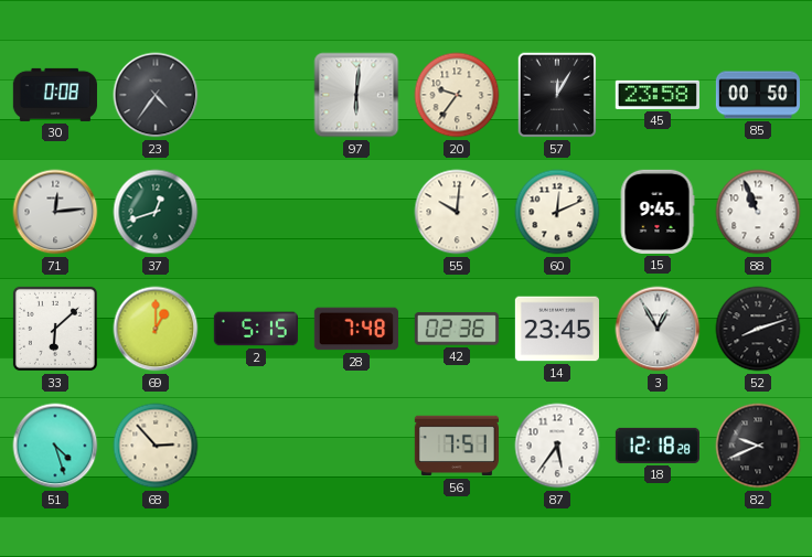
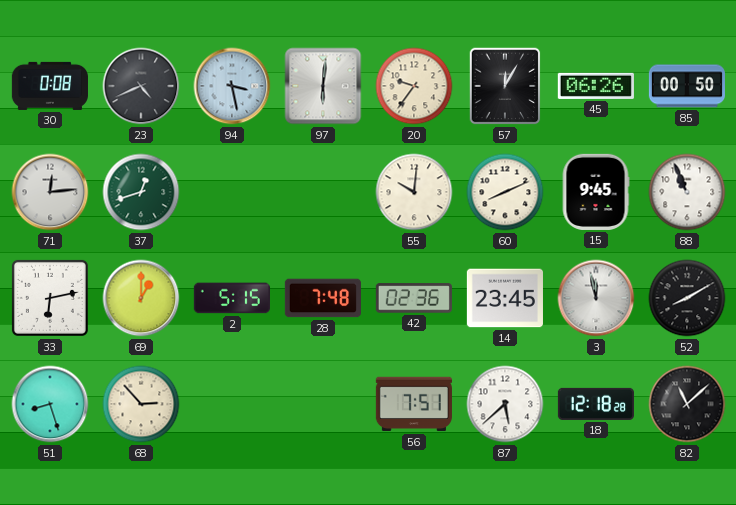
23: 4:36 -> 4:41 (141, 86)
94: none -> 3:28 (232, 86)
45: 23:58 -> 06:26 (596, 86)
60: 12:11 -> 8:11 (505, 192)
33: 6:08 -> 6:13 (50, 298)
3: 12:55 -> 11:58 (596, 298)
52: 8:12 -> 8:10 (687, 298)
51: 4:27 -> 8:27 (50, 404)
87: 5:36 -> 5:38 (505, 404)
82: 9:41 -> 11:08 (687, 404)
